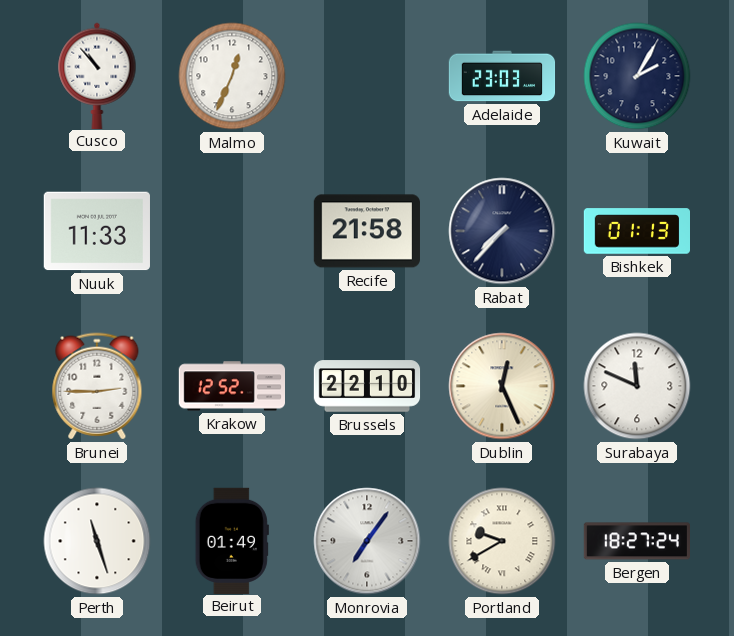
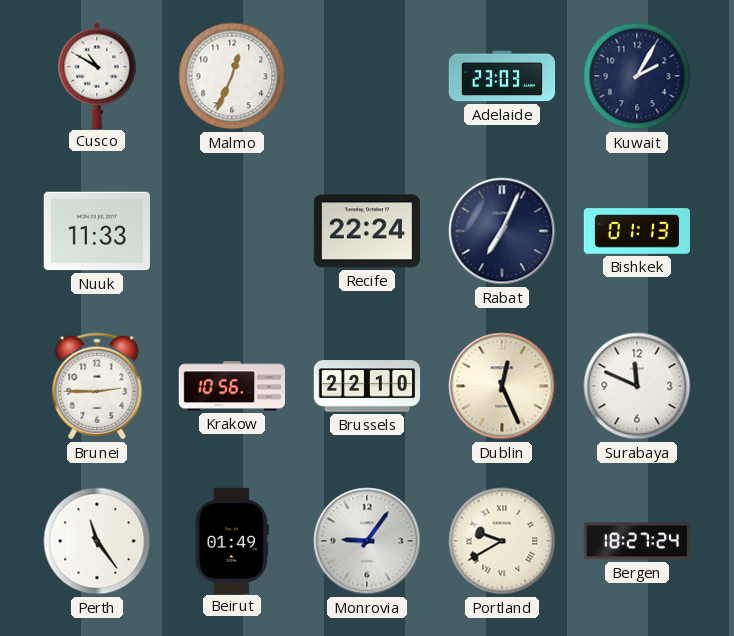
Cusco: 10:53 -> 10:50 (97, 75)
Recife: 21:58 -> 22:24 (366, 231)
Rabat: 7:37 -> 7:04 (502, 231)
Krakow: 12:52 -> 10:56 (231, 386)
Perth: 11:27 -> 11:24 (97, 541)
Monrovia: 7:06 -> 9:06 (367, 541)
